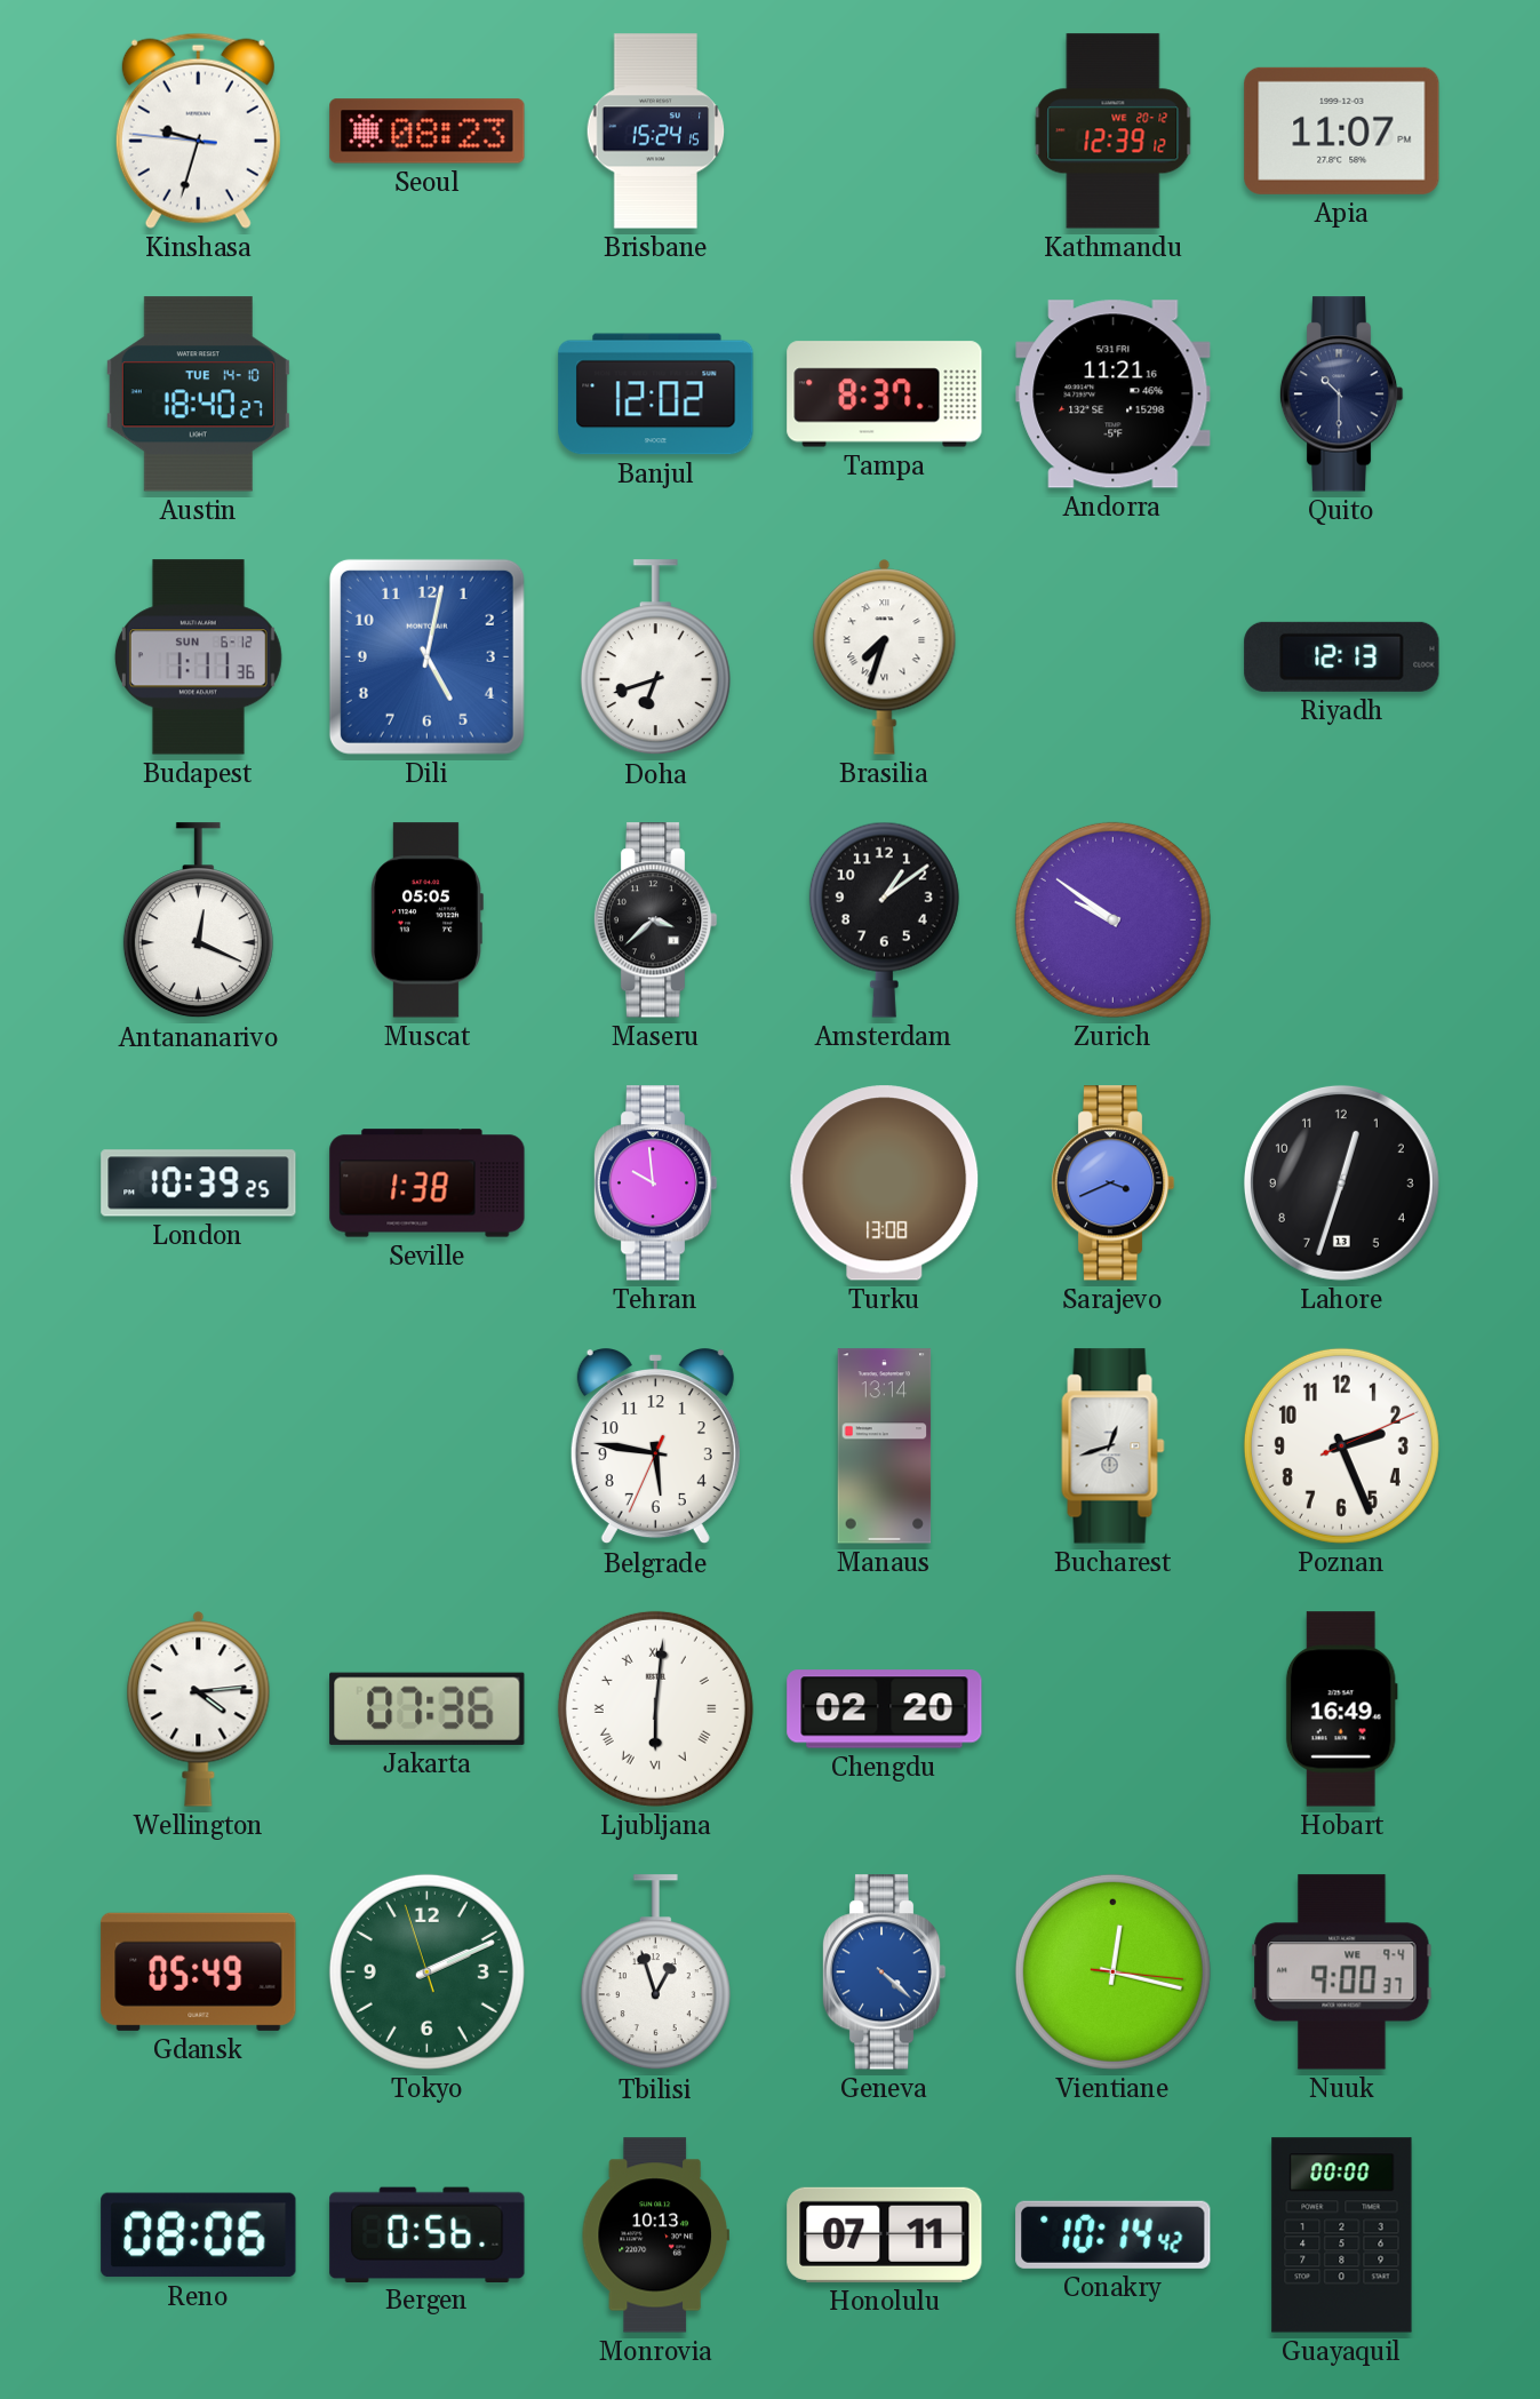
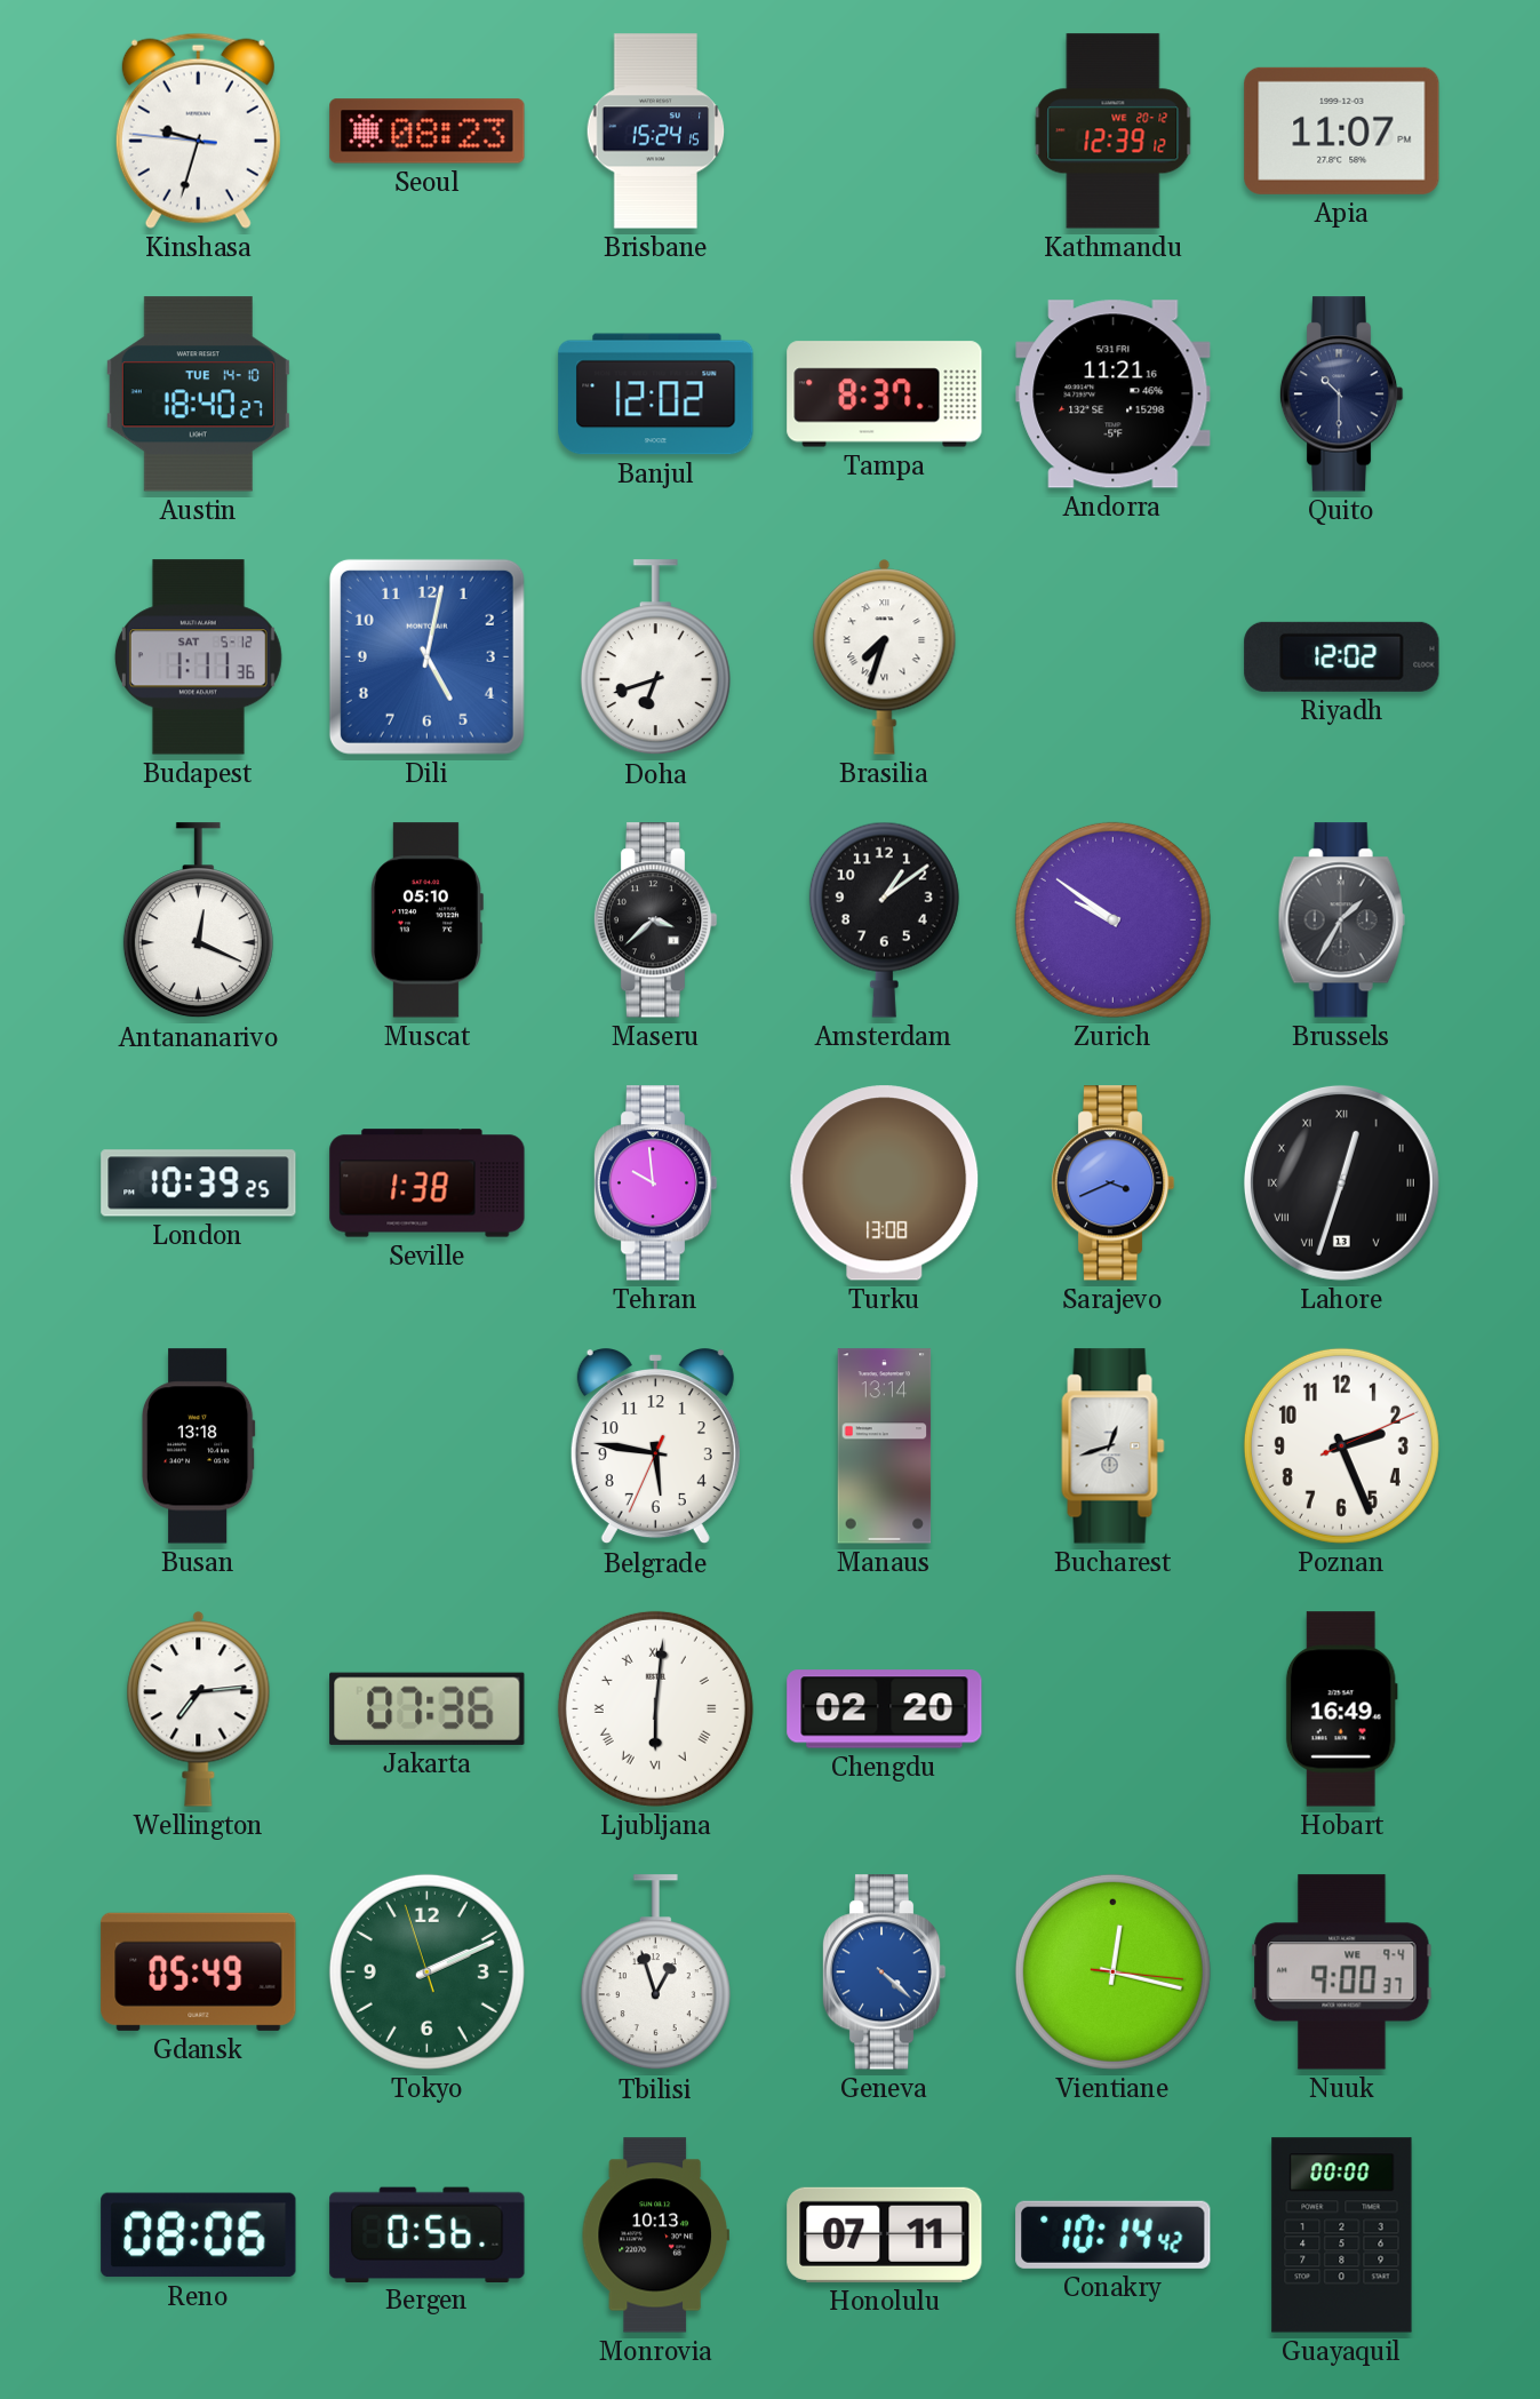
Budapest date: SUN 6-12 -> SAT 5-12 (198, 657)
Riyadh: 12:13 -> 12:02 (1342, 656)
Muscat: 05:05 -> 05:10 (428, 920)
Brussels: none -> 1:35 (1341, 920)
Lahore numerals: Arabic -> Roman (1341, 1182)
Busan: none -> 13:18 (198, 1446)
Wellington: 4:14 -> 7:14 (199, 1709)
